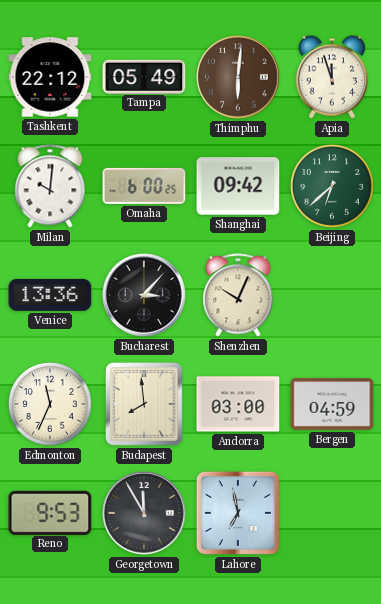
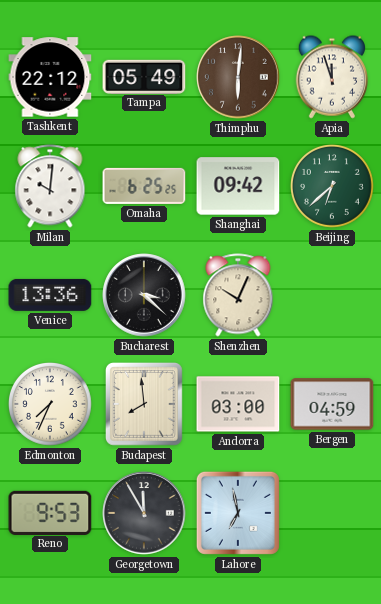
Omaha: 6:00 -> 6:25 (144, 186)
Bucharest: 3:07 -> 3:22 (144, 295)
Edmonton: 11:34 -> 7:34 (51, 405)
